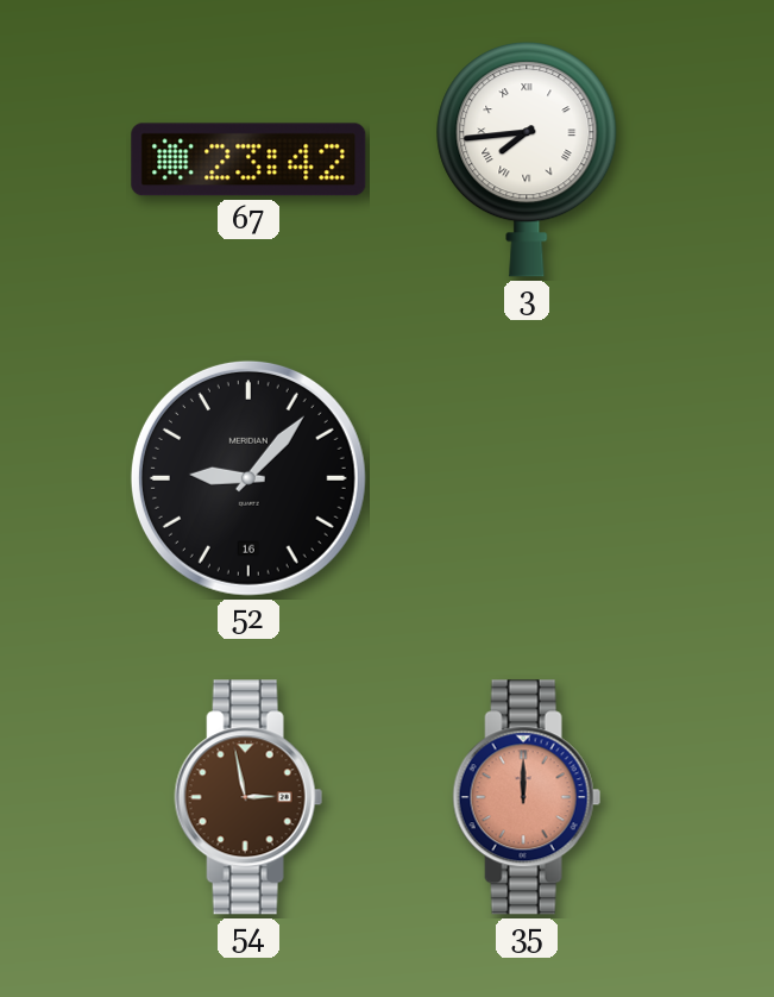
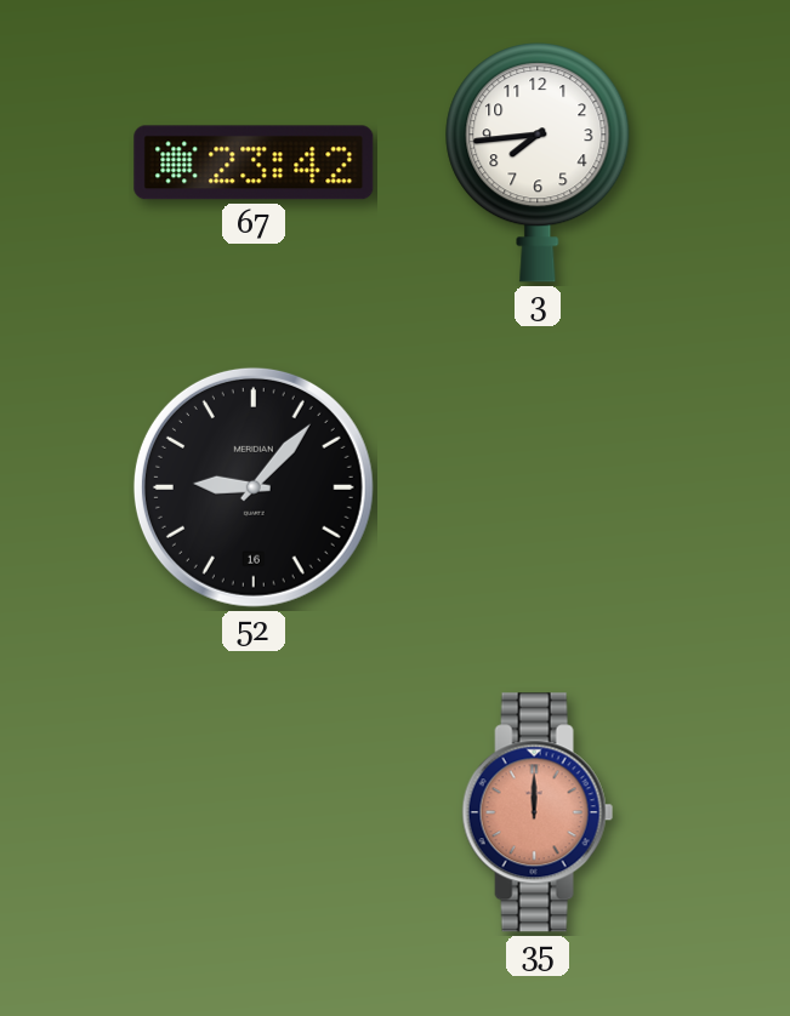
3 numerals: Roman -> Arabic (538, 162)
54: 2:58 -> none (248, 797)
